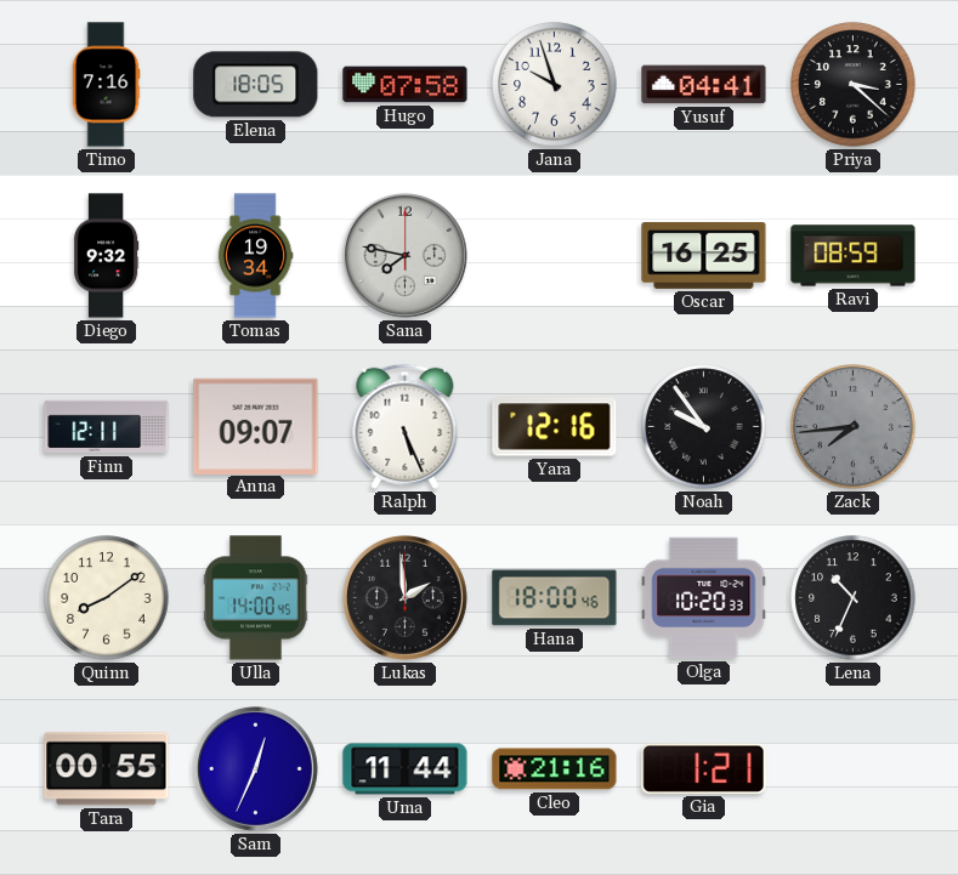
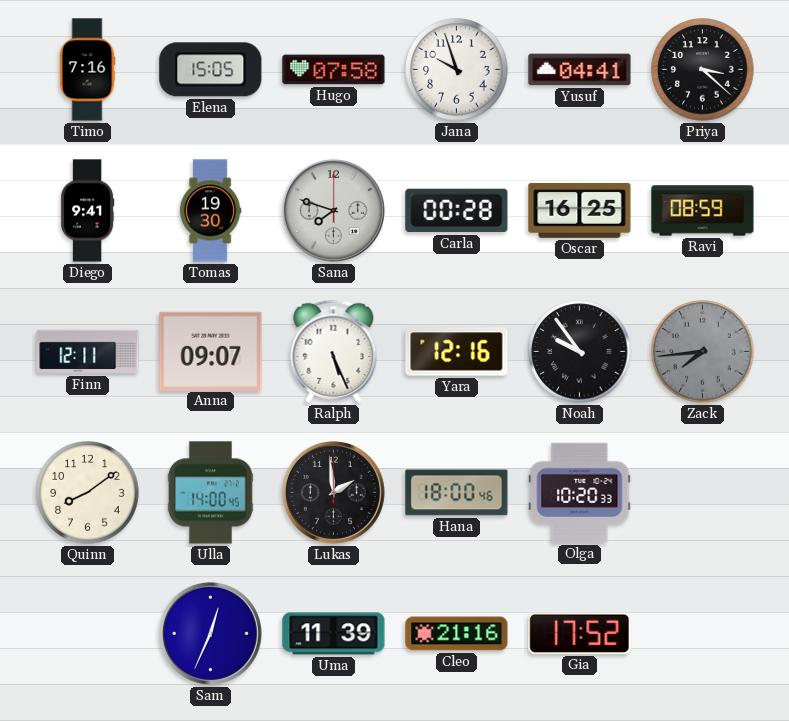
Elena: 18:05 -> 15:05 (211, 70)
Diego: 9:32 -> 9:41 (87, 211)
Tomas: 19:34 -> 19:30 (210, 211)
Sana: 7:47 -> 7:48 (333, 210)
Carla: none -> 00:28 (457, 211)
Lena: 10:34 -> none (854, 598)
Tara: 00:55 -> none (107, 769)
Uma: 11:44 -> 11:39 (334, 634)
Gia: 1:21 -> 17:52 (580, 633)
